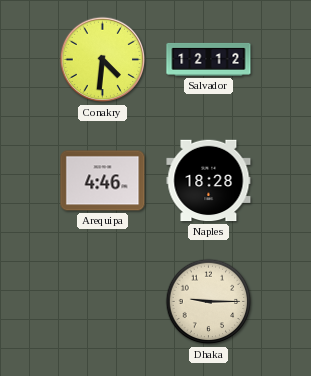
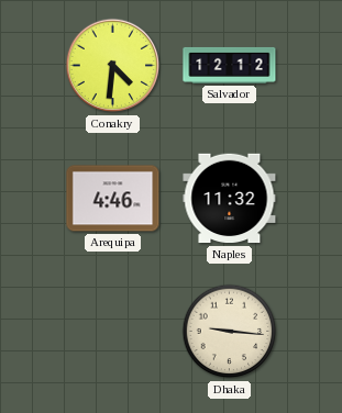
Naples: 18:28 -> 11:32 (230, 199)
Dhaka: 9:15 -> 9:16 (230, 332)
